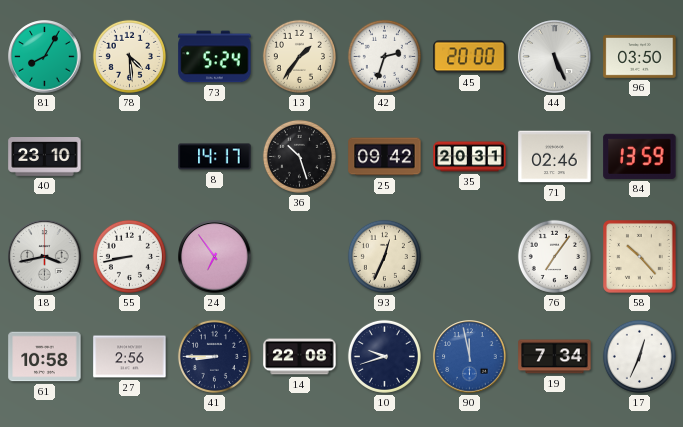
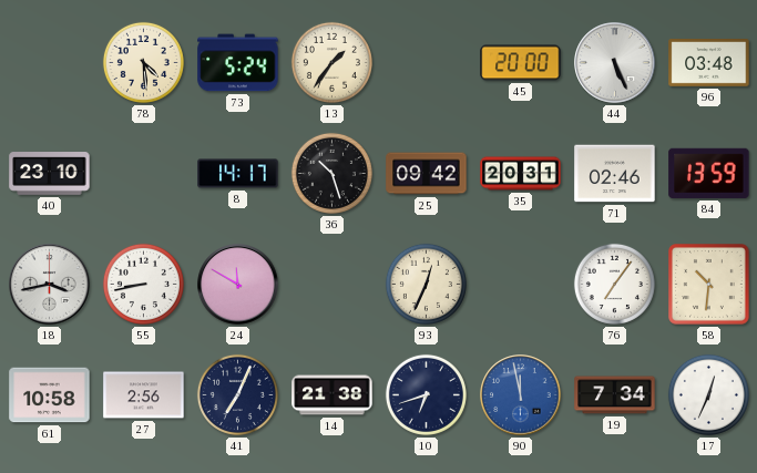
81: 8:05 -> none (45, 57)
42: 2:33 -> none (384, 56)
96: 03:50 -> 03:48 (709, 63)
24: 6:54 -> 11:50 (238, 285)
58: 10:23 -> 10:31 (709, 285)
41: 8:45 -> 7:04 (237, 394)
14: 22:08 -> 21:38 (333, 395)
10: 9:42 -> 6:42 (426, 394)
